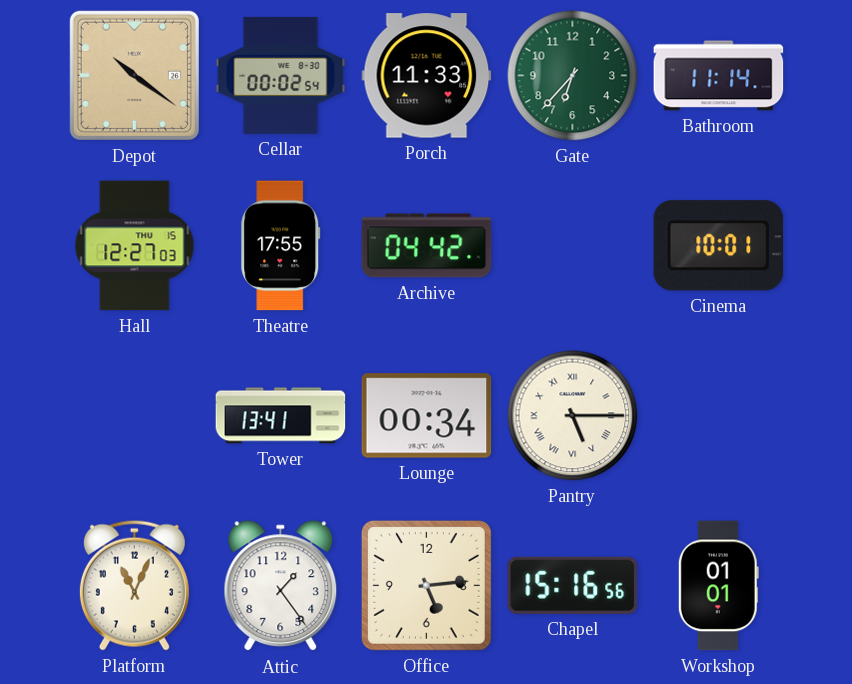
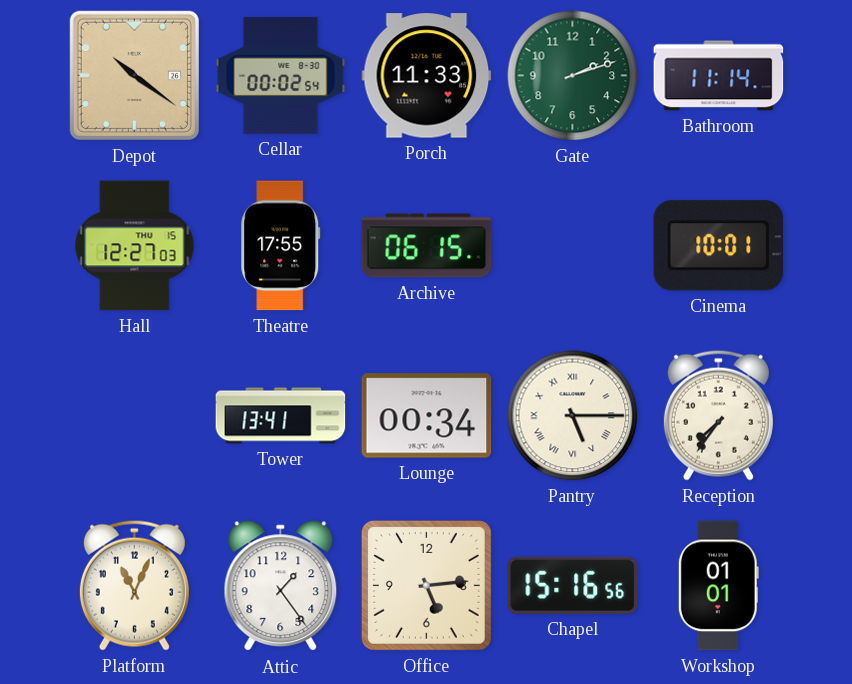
Gate: 6:37 -> 2:12 (573, 76)
Archive: 04:42 -> 06:15 (427, 246)
Reception: none -> 7:36 (718, 415)
